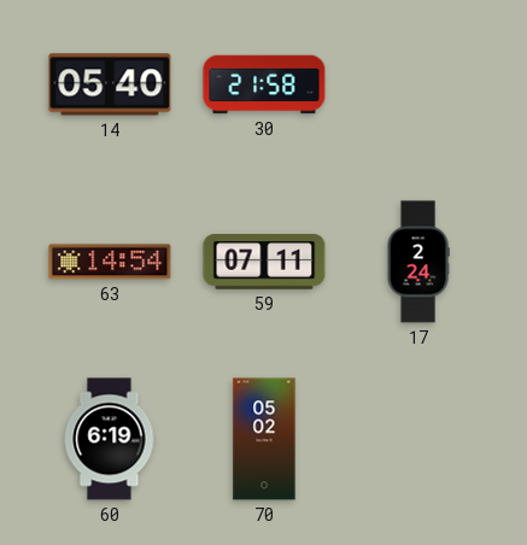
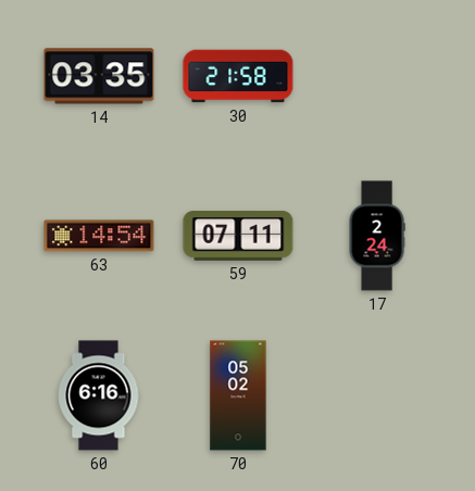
14: 05:40 -> 03:35 (99, 76)
60: 6:19 -> 6:16 (99, 395)
